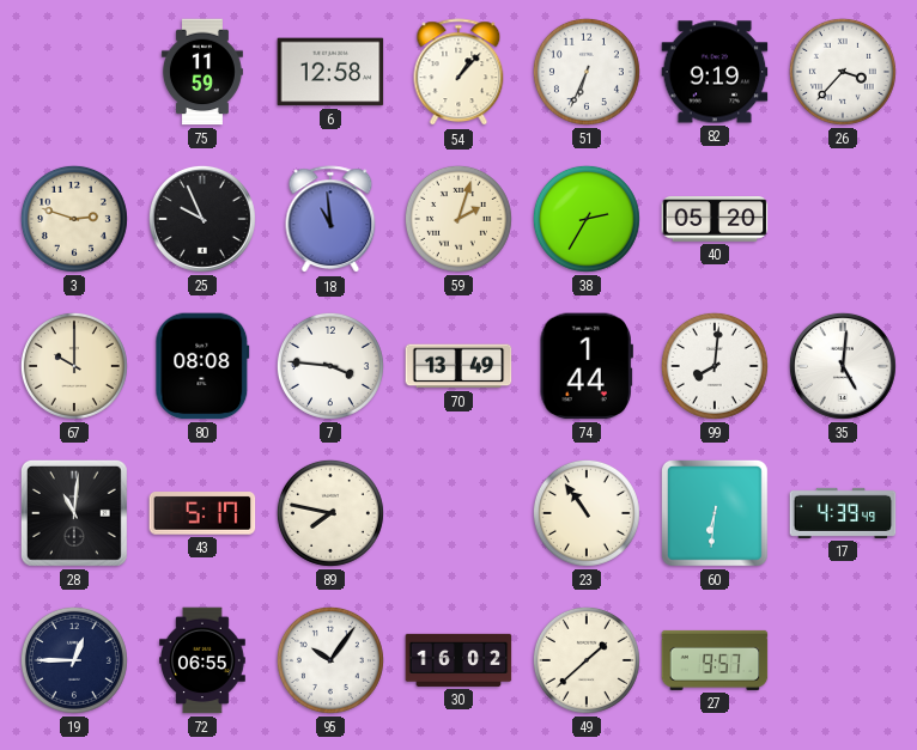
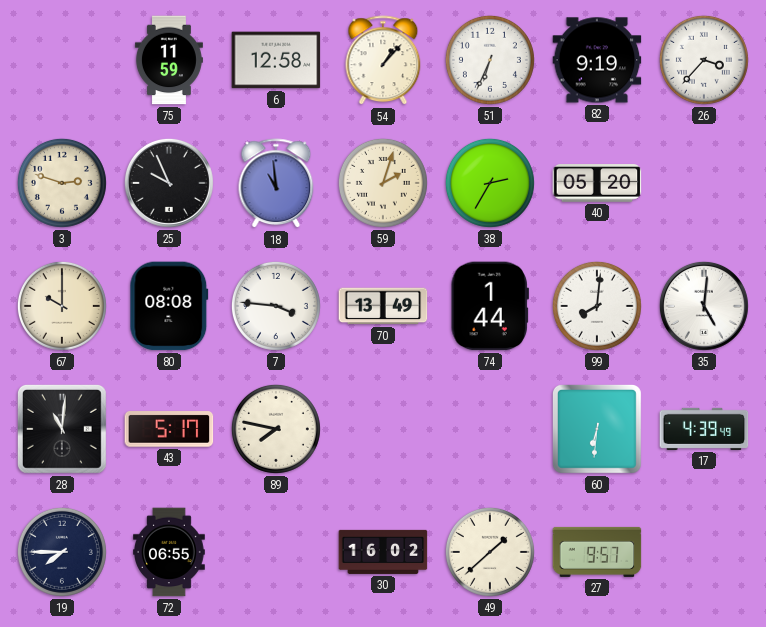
23: 10:54 -> none (587, 513)
19: 12:45 -> 7:45 (62, 552)
95: 10:06 -> none (330, 660)
